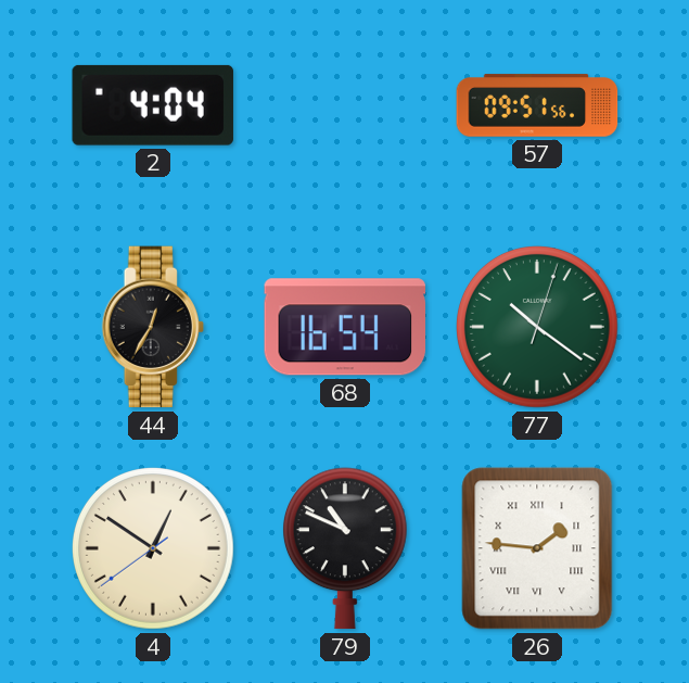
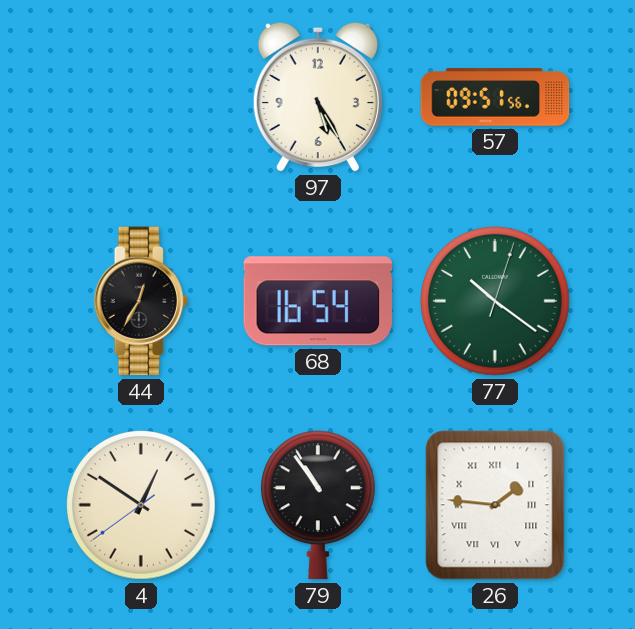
2: 4:04 -> none (153, 105)
97: none -> 5:25 (318, 97)
79: 10:49 -> 10:54 (318, 505)
